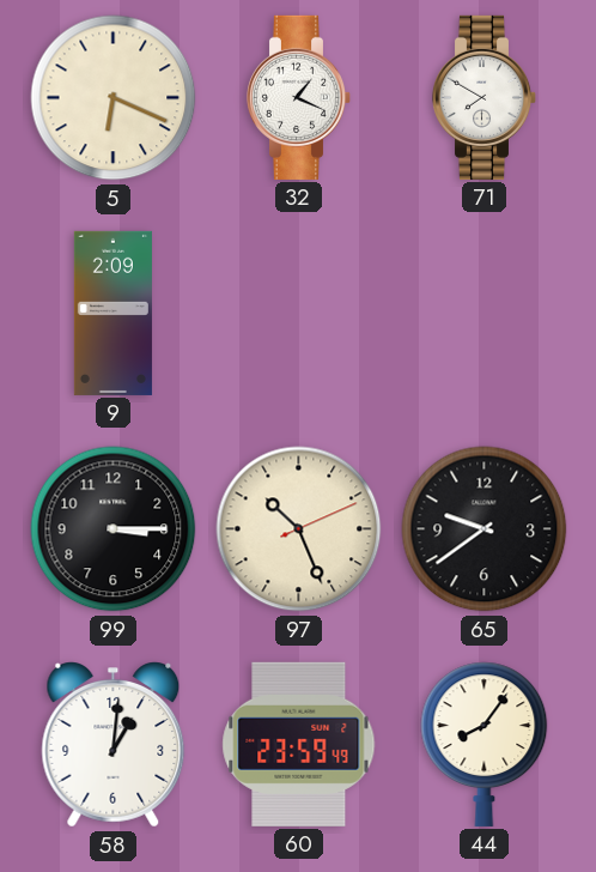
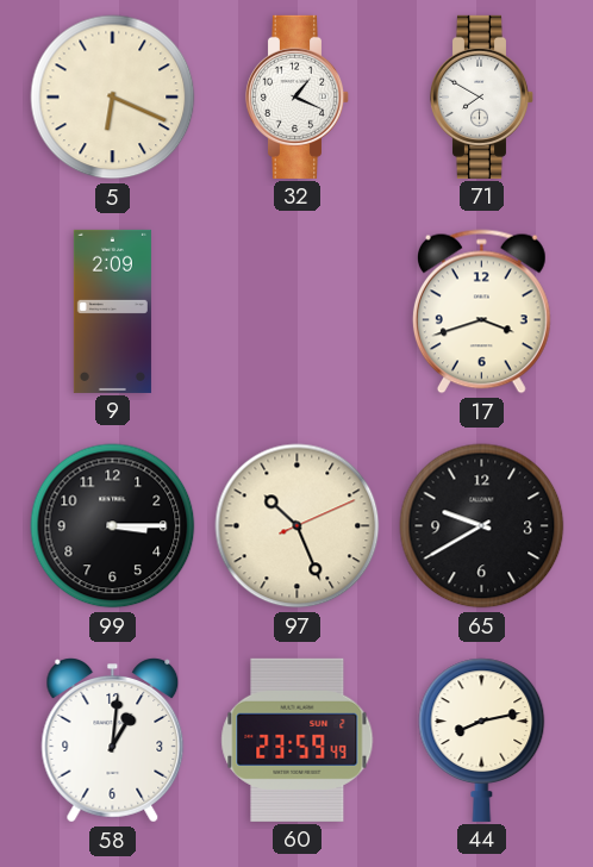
17: none -> 3:42 (481, 312)
65: 9:39 -> 9:40 (482, 526)
44: 8:06 -> 8:13 (482, 740)
